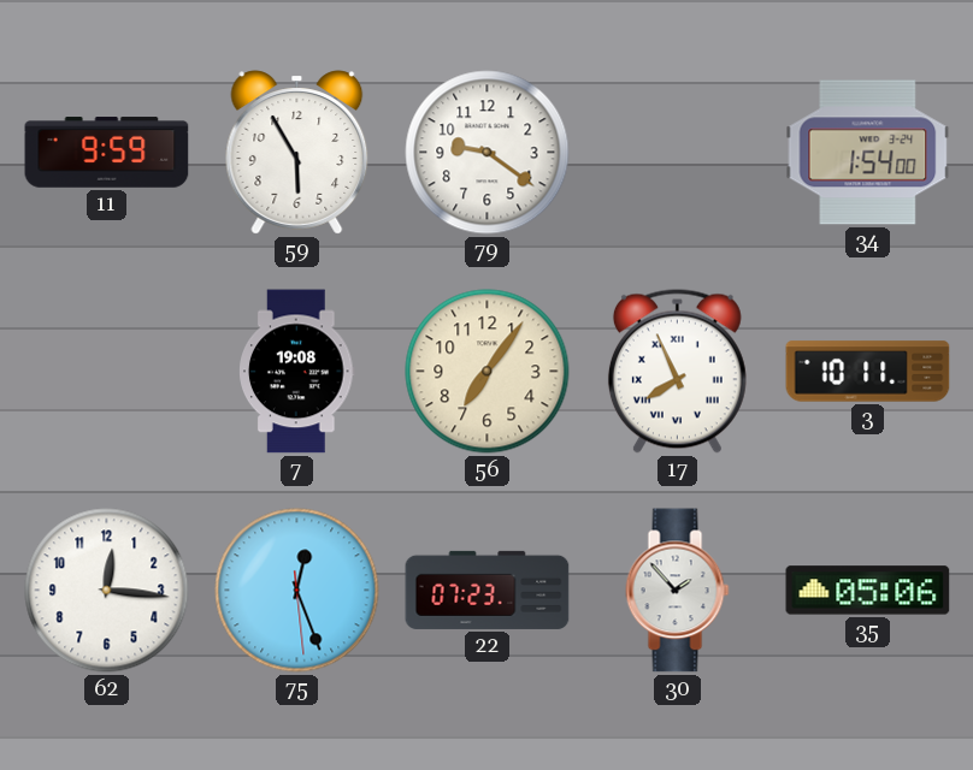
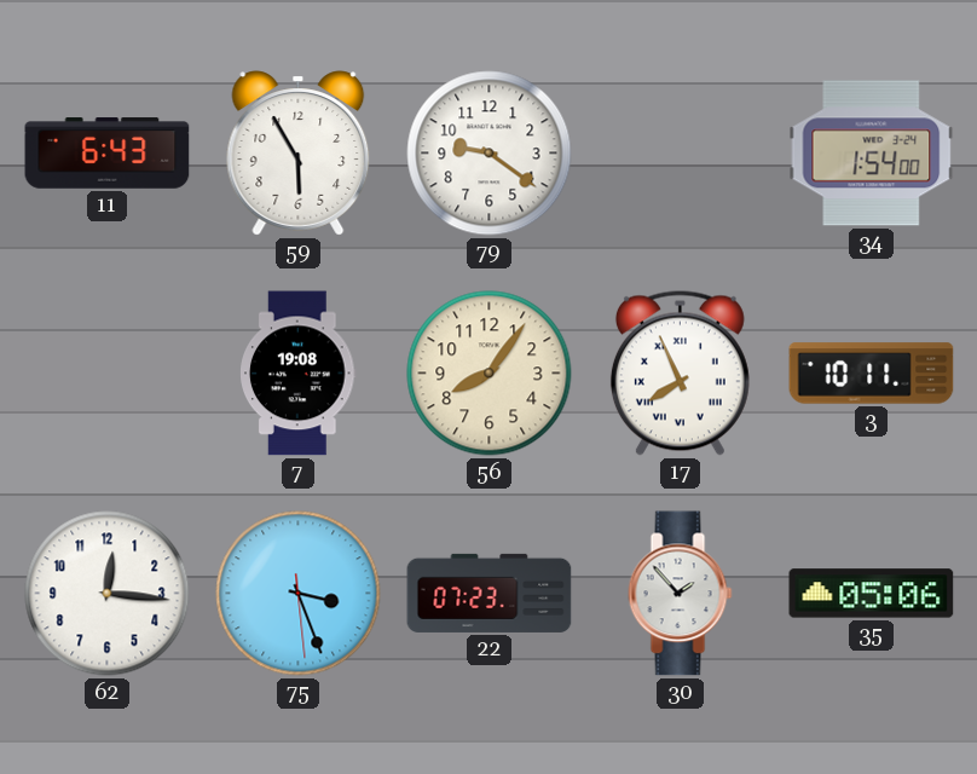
11: 9:59 -> 6:43 (108, 154)
56: 7:06 -> 8:06 (490, 374)
75: 12:26 -> 3:26 (299, 594)
